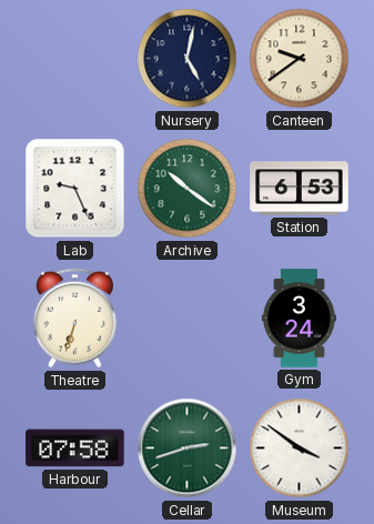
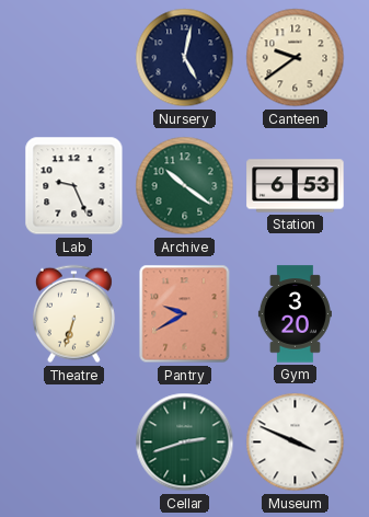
Pantry: none -> 9:40 (185, 314)
Gym: 3:24 -> 3:20 (295, 314)
Harbour: 07:58 -> none (75, 449)
Museum: 3:51 -> 3:49 (296, 443)
